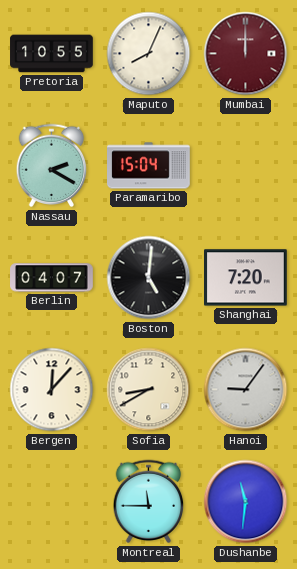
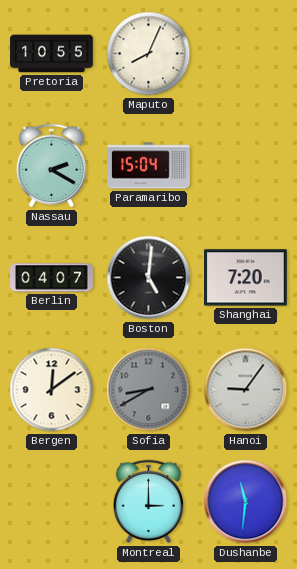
Mumbai: 12:00 -> none (246, 54)
Bergen: 12:07 -> 12:09 (52, 390)
Sofia dial: cream -> grey (149, 390)
Montreal: 11:45 -> 3:00 (149, 502)
